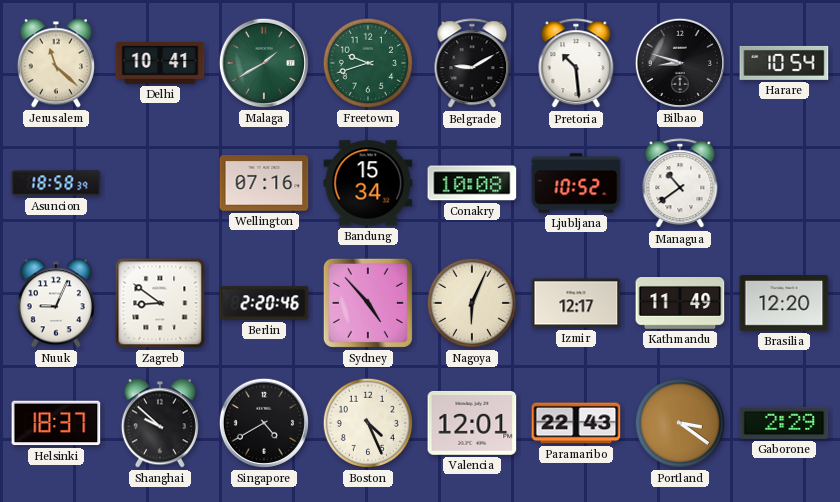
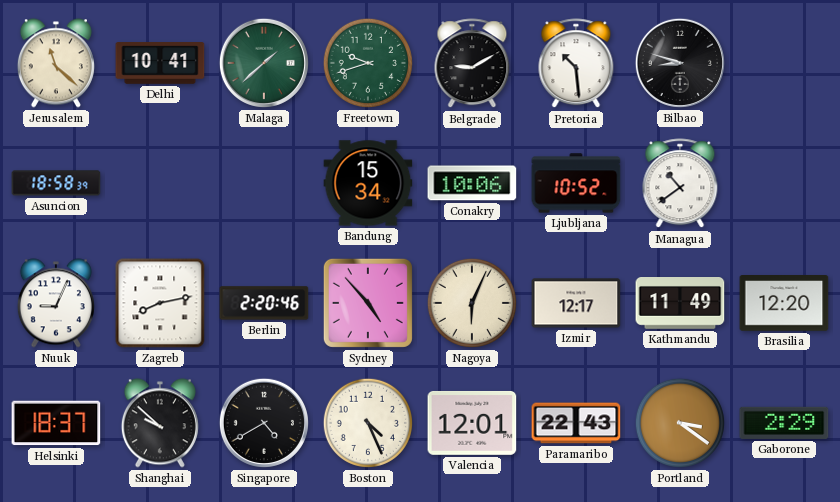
Malaga: 1:40 -> 1:38 (264, 63)
Harare: 10:54 -> none (784, 63)
Wellington: 07:16 -> none (264, 183)
Conakry: 10:08 -> 10:06 (472, 183)
Zagreb: 8:51 -> 8:13 (160, 303)
